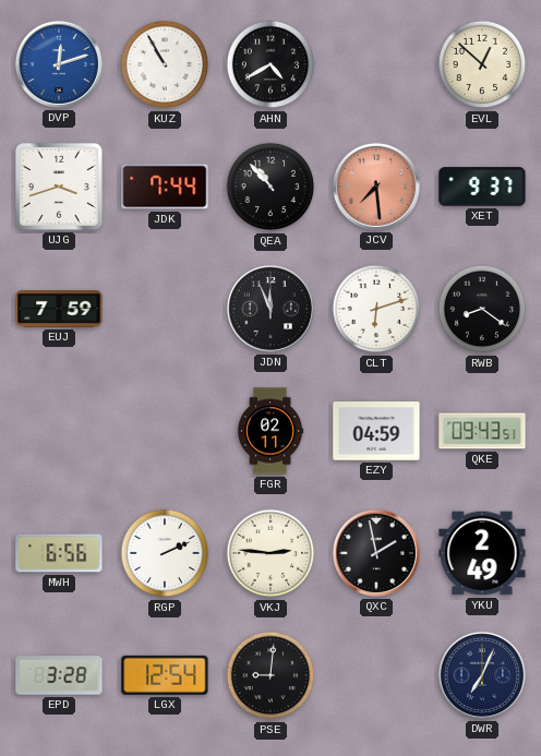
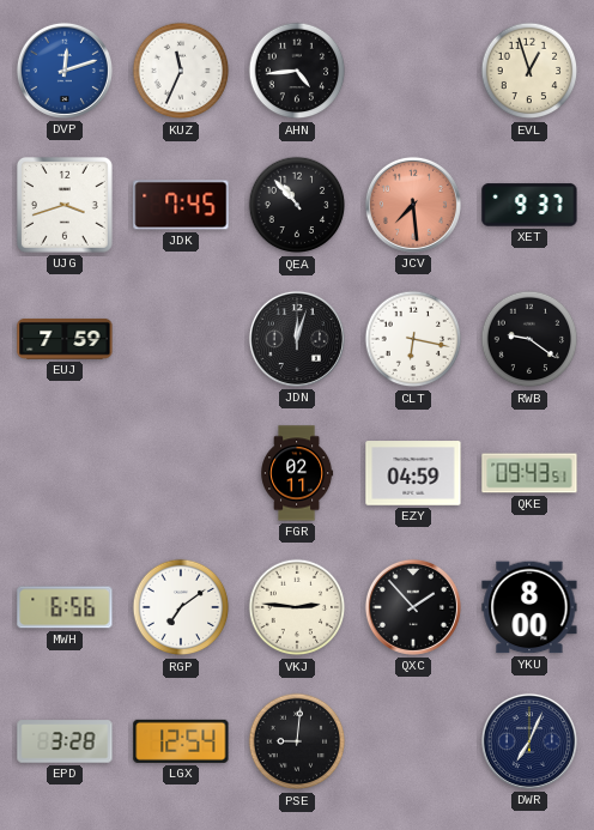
KUZ: 10:55 -> 11:34 (181, 71)
AHN: 4:40 -> 4:44 (297, 71)
EVL: 12:52 -> 12:57 (529, 71)
JDK: 7:44 -> 7:45 (181, 205)
JDN: 11:56 -> 12:03 (297, 339)
CLT: 6:12 -> 6:17 (413, 339)
RWB: 8:21 -> 9:21 (529, 339)
RGP: 2:11 -> 7:09 (181, 607)
QXC: 1:58 -> 1:53 (413, 607)
YKU: 2:49 -> 8:00 (529, 607)
